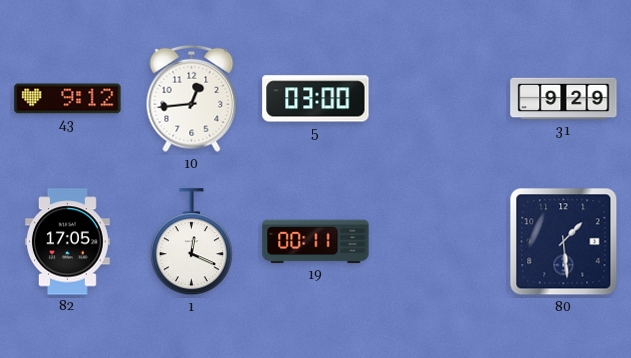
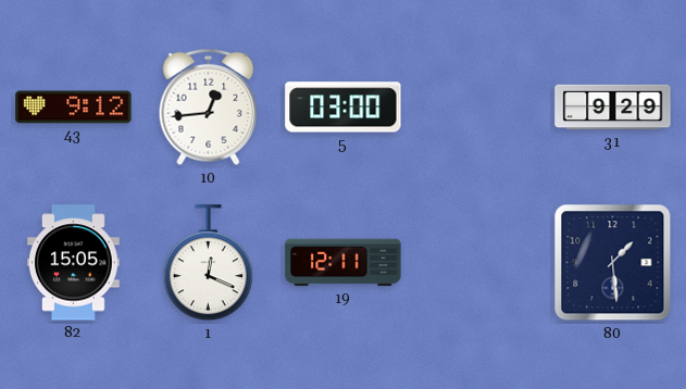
82: 17:05 -> 15:05 (73, 263)
19: 00:11 -> 12:11 (344, 263)
